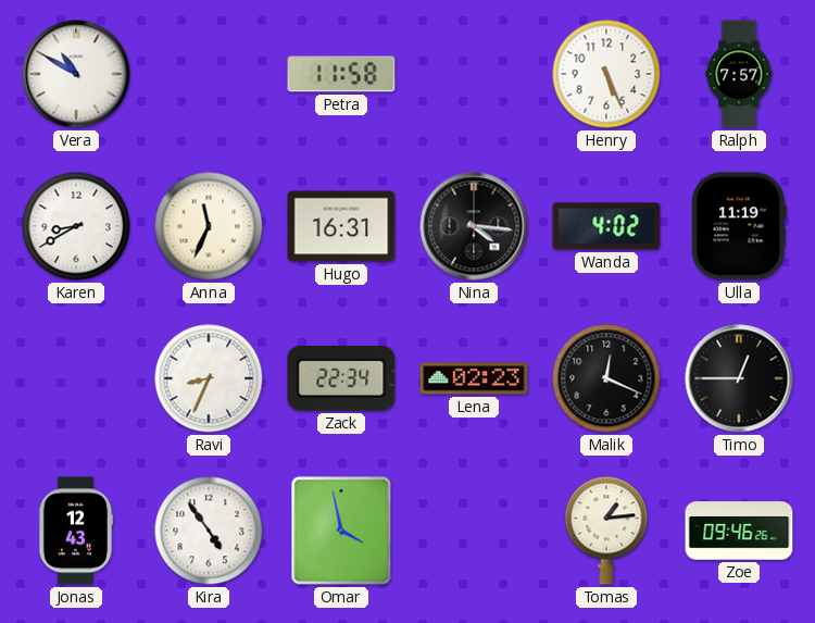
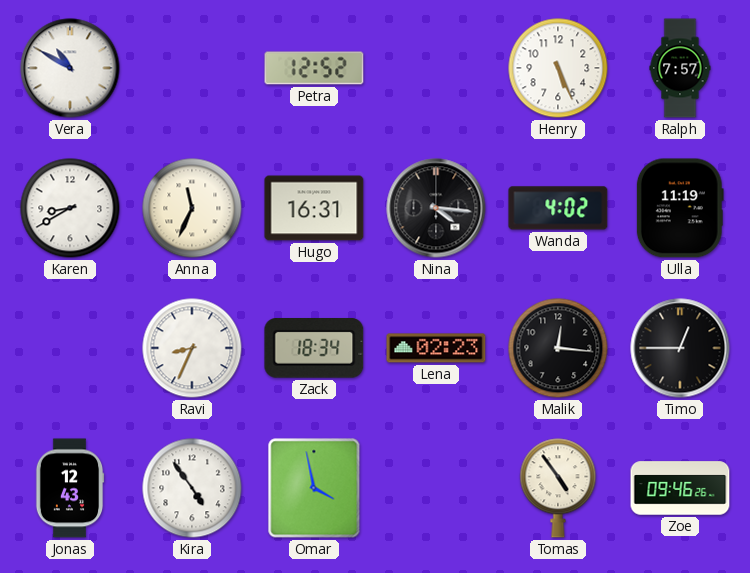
Petra: 11:58 -> 12:52 (314, 68)
Zack: 22:34 -> 18:34 (314, 349)
Malik: 12:19 -> 12:16 (558, 348)
Tomas: 1:14 -> 4:54 (558, 488)
